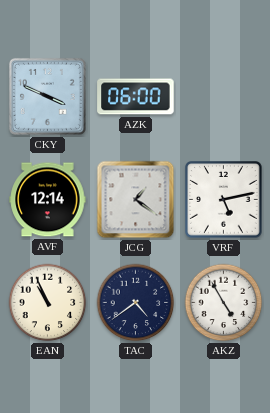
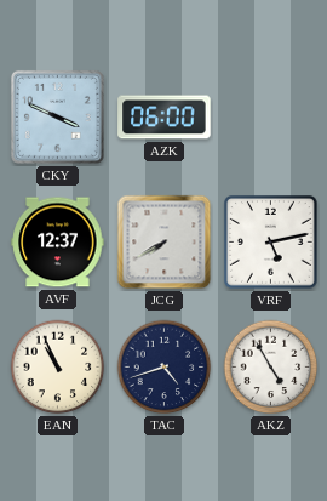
AVF: 12:14 -> 12:37 (58, 243)
JCG: 1:21 -> 7:40 (165, 243)
TAC: 4:39 -> 4:42 (165, 368)
